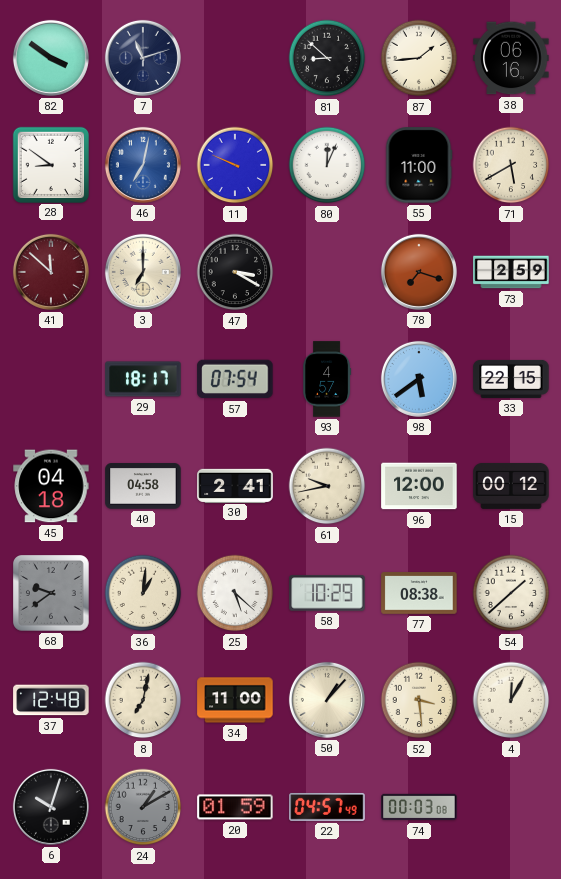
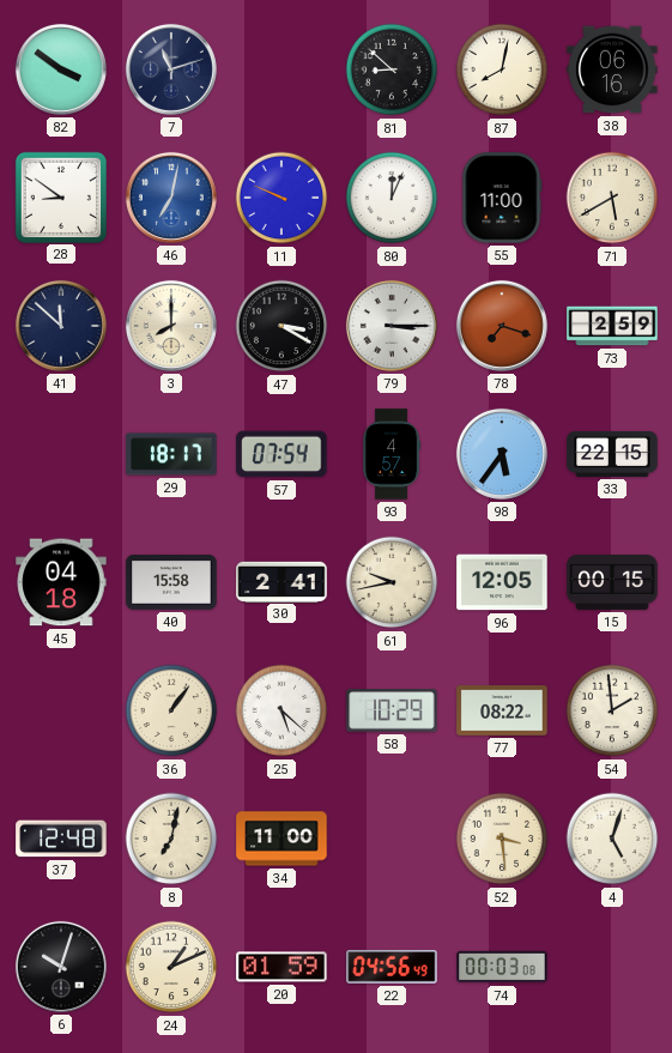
87: 1:44 -> 8:02 (502, 69)
41 dial: burgundy -> navy (61, 326)
3: 7:00 -> 8:00 (171, 326)
79: none -> 3:15 (392, 326)
98: 5:39 -> 5:36 (502, 454)
40: 04:58 -> 15:58 (171, 582)
96: 12:00 -> 12:05 (502, 582)
15: 00:12 -> 00:15 (612, 582)
68: 9:39 -> none (52, 594)
36: 1:01 -> 1:06 (171, 710)
77: 08:38 -> 08:22 (502, 710)
54: 1:38 -> 1:59 (612, 710)
50: 1:07 -> none (327, 700)
4: 12:05 -> 5:03 (612, 839)
24: 1:10 -> 1:11 (171, 967)
24 dial: grey -> cream (171, 967)
22: 04:57 -> 04:56 (392, 967)
